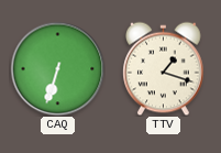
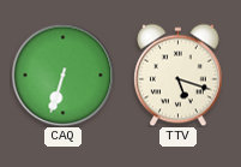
TTV: 1:18 -> 5:18 (179, 74)
